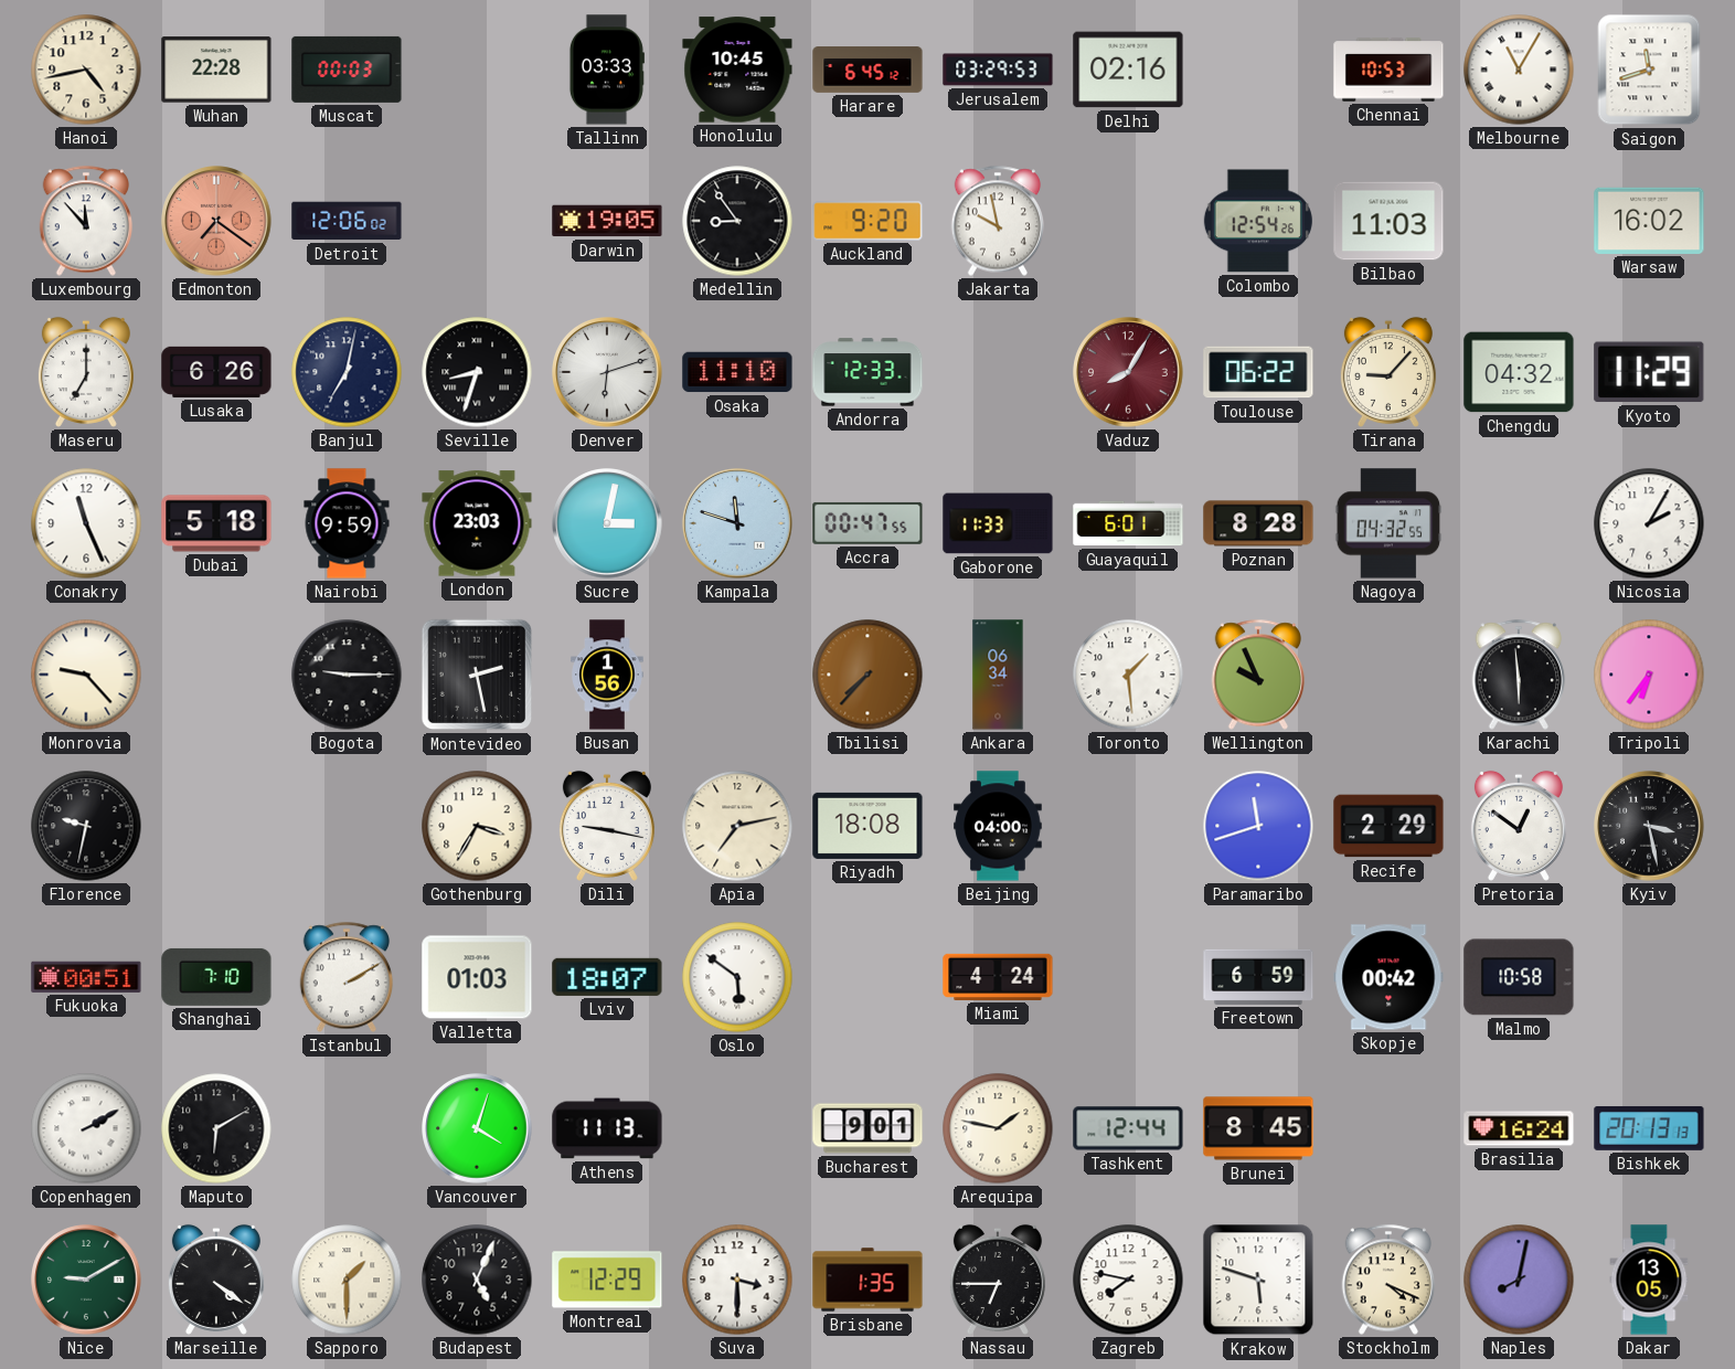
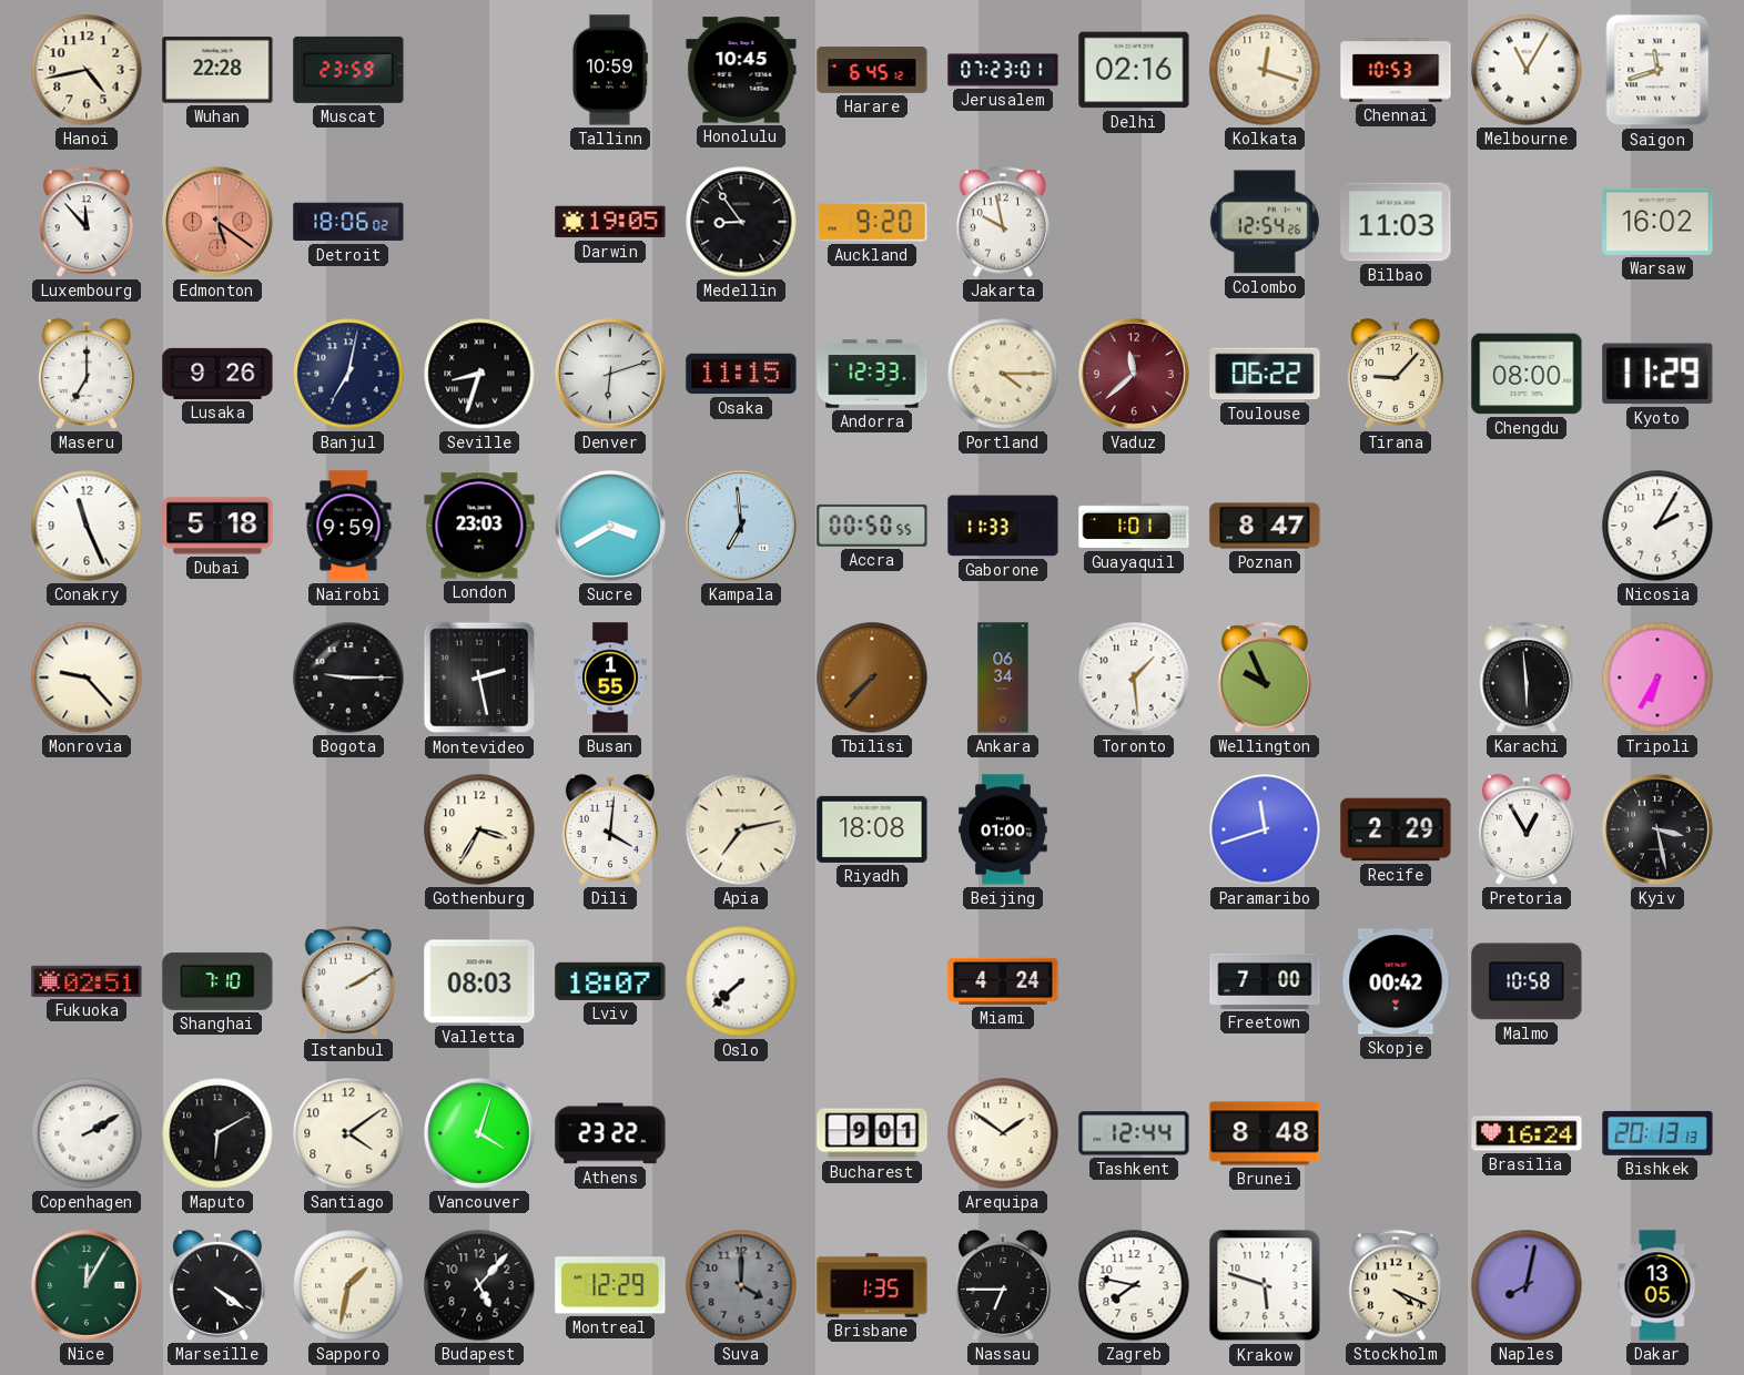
Muscat: 00:03 -> 23:59 (348, 70)
Tallinn: 03:33 -> 10:59 (609, 70)
Jerusalem: 03:29 -> 07:23 (1003, 70)
Kolkata: none -> 12:18 (1265, 70)
Edmonton: 7:21 -> 5:21 (217, 222)
Detroit: 12:06 -> 18:06 (348, 222)
Lusaka: 6:26 -> 9:26 (217, 374)
Osaka: 11:10 -> 11:15 (741, 374)
Portland: none -> 4:15 (1003, 374)
Vaduz: 8:05 -> 11:38 (1134, 374)
Chengdu: 04:32 -> 08:00 (1527, 374)
Sucre: 3:02 -> 3:40 (610, 526)
Kampala: 11:48 -> 6:59 (741, 526)
Accra: 00:47 -> 00:50 (872, 526)
Guayaquil: 6:01 -> 1:01 (1134, 526)
Poznan: 8:28 -> 8:47 (1265, 526)
Nagoya: 04:32 -> none (1388, 523)
Busan: 1:56 -> 1:55 (610, 678)
Tripoli: 6:36 -> 6:35 (1657, 678)
Florence: 9:32 -> none (86, 826)
Dili: 9:17 -> 4:01 (610, 829)
Beijing: 04:00 -> 01:00 (1003, 829)
Pretoria: 12:51 -> 12:55 (1527, 829)
Fukuoka: 00:51 -> 02:51 (87, 981)
Valletta: 01:03 -> 08:03 (479, 981)
Oslo: 5:51 -> 7:38 (741, 981)
Freetown: 6:59 -> 7:00 (1265, 981)
Santiago: none -> 4:09 (348, 1133)
Athens: 11:13 -> 23:22 (610, 1133)
Arequipa: 1:47 -> 1:51 (1003, 1133)
Brunei: 8:45 -> 8:48 (1265, 1133)
Nice: 9:10 -> 12:05 (87, 1285)
Sapporo: 1:30 -> 1:32 (348, 1285)
Budapest: 5:04 -> 5:07 (479, 1285)
Suva: 3:30 -> 4:00 (741, 1285)
Suva dial: white -> grey (741, 1285)
